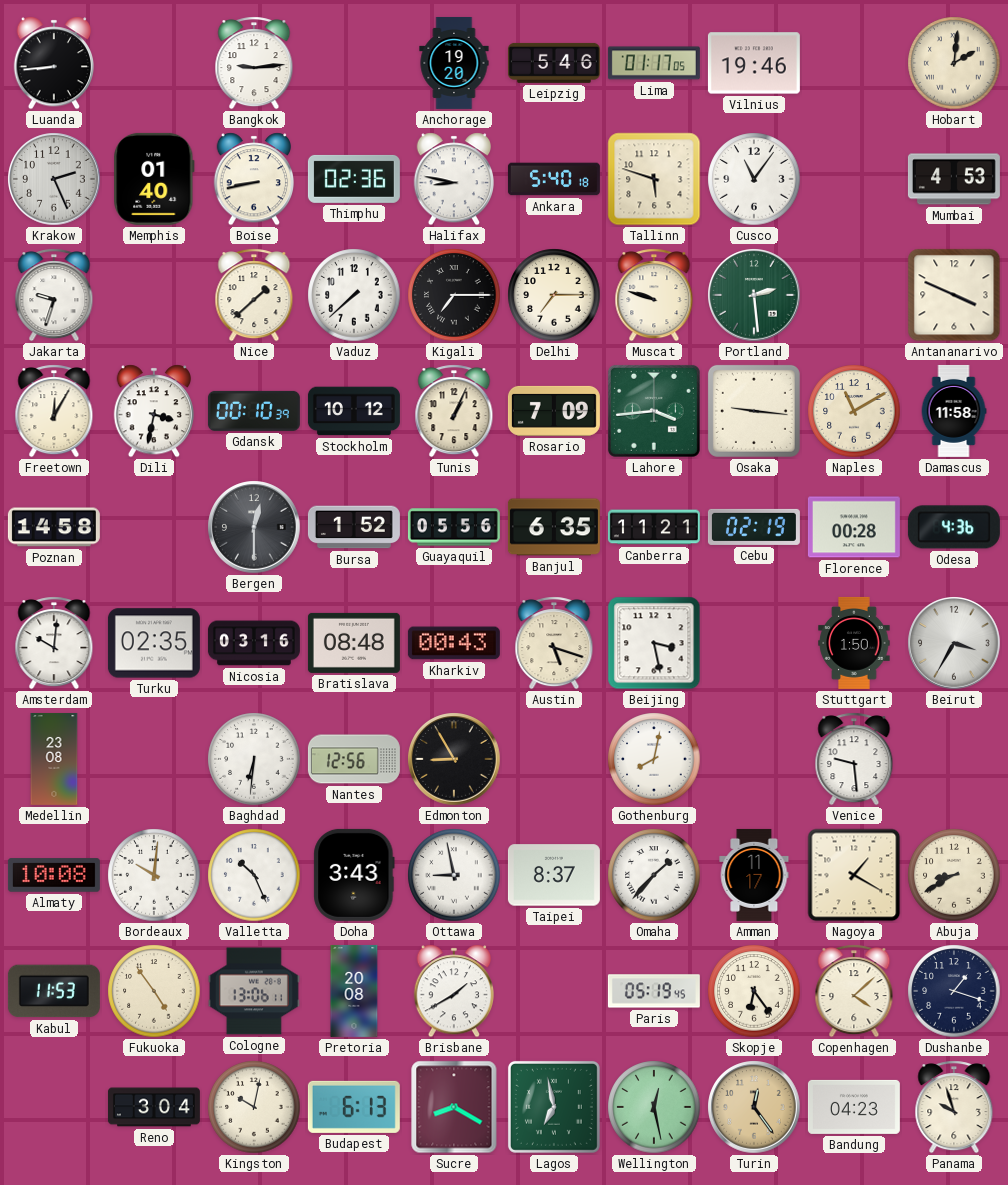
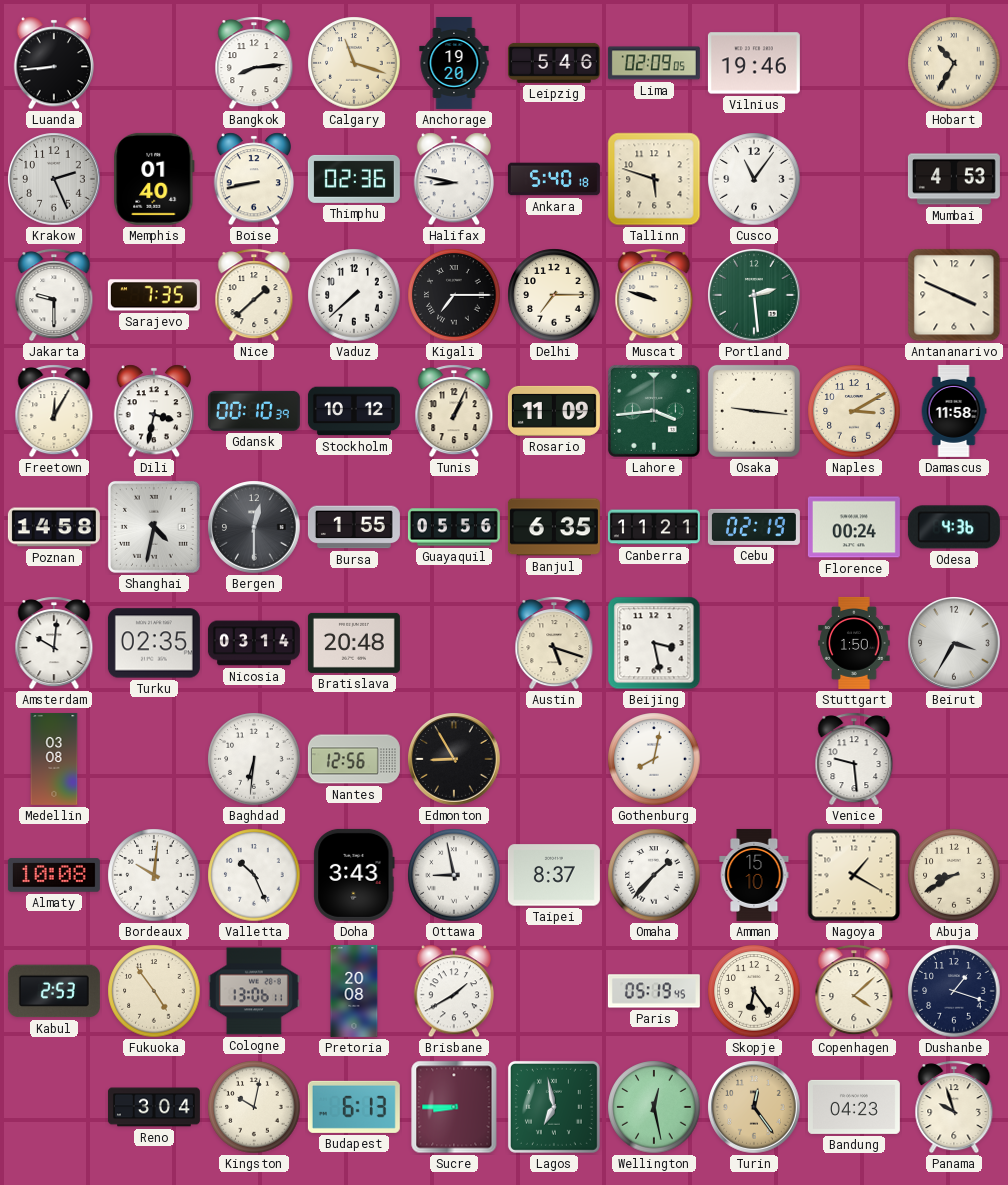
Bangkok: 9:14 -> 8:14 (254, 63)
Calgary: none -> 11:18 (354, 63)
Lima: 01:17 -> 02:09 (654, 63)
Hobart: 2:01 -> 10:35 (954, 63)
Jakarta: 9:33 -> 9:30 (54, 295)
Sarajevo: none -> 7:35 (154, 295)
Rosario: 7:09 -> 11:09 (554, 411)
Naples: 11:10 -> 3:10 (854, 411)
Shanghai: none -> 4:32 (154, 527)
Bursa: 1:52 -> 1:55 (354, 527)
Florence: 00:28 -> 00:24 (854, 527)
Nicosia: 03:16 -> 03:14 (254, 643)
Bratislava: 08:48 -> 20:48 (354, 643)
Kharkiv: 00:43 -> none (454, 643)
Medellin: 23:08 -> 03:08 (54, 759)
Amman: 11:17 -> 15:10 (754, 875)
Kabul: 11:53 -> 2:53 (54, 991)
Sucre: 8:20 -> 8:45 (454, 1107)
